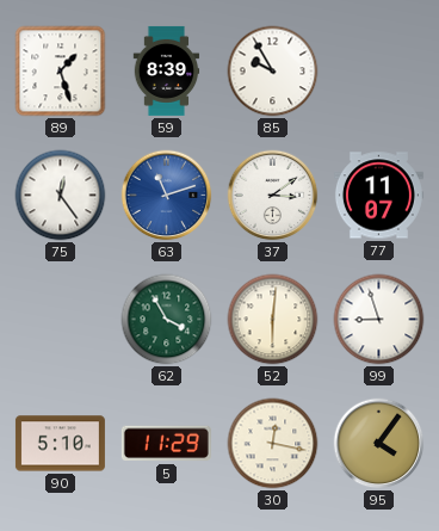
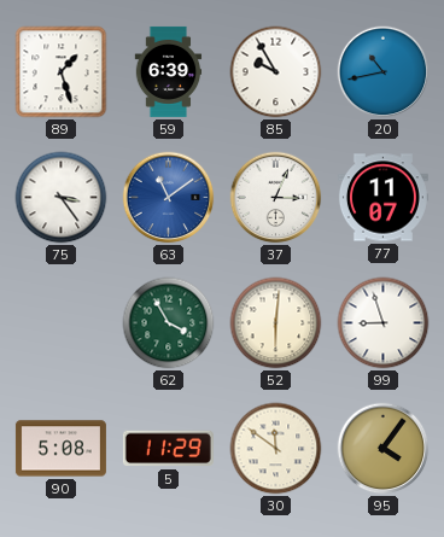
59: 8:39 -> 6:39 (169, 71)
20: none -> 10:43 (384, 72)
75: 12:24 -> 3:24 (62, 198)
63: 11:12 -> 11:09 (169, 198)
37: 3:09 -> 3:04 (276, 198)
90: 5:10 -> 5:08 (60, 449)
30: 12:17 -> 11:51 (276, 449)
